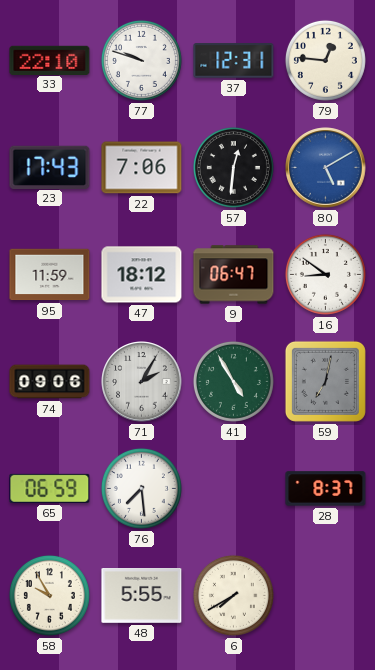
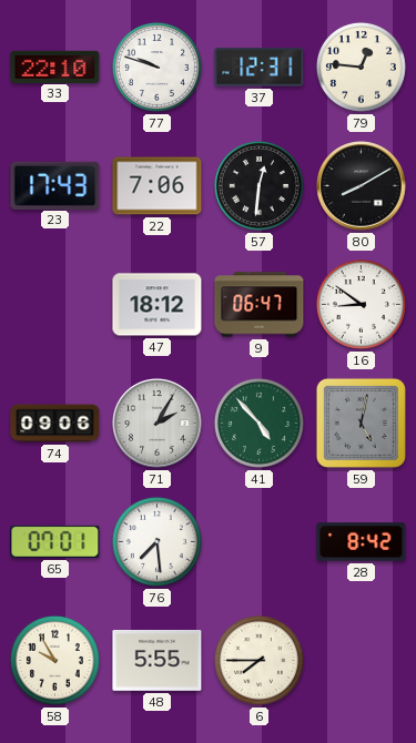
80: 5:10 -> 8:10 (362, 186)
80 dial: blue -> black (362, 186)
95: 11:59 -> none (50, 275)
41: 4:55 -> 4:53 (258, 423)
59: 7:02 -> 5:02 (361, 423)
65: 06:59 -> 07:01 (55, 541)
28: 8:37 -> 8:42 (362, 542)
6: 7:40 -> 7:45 (258, 660)
